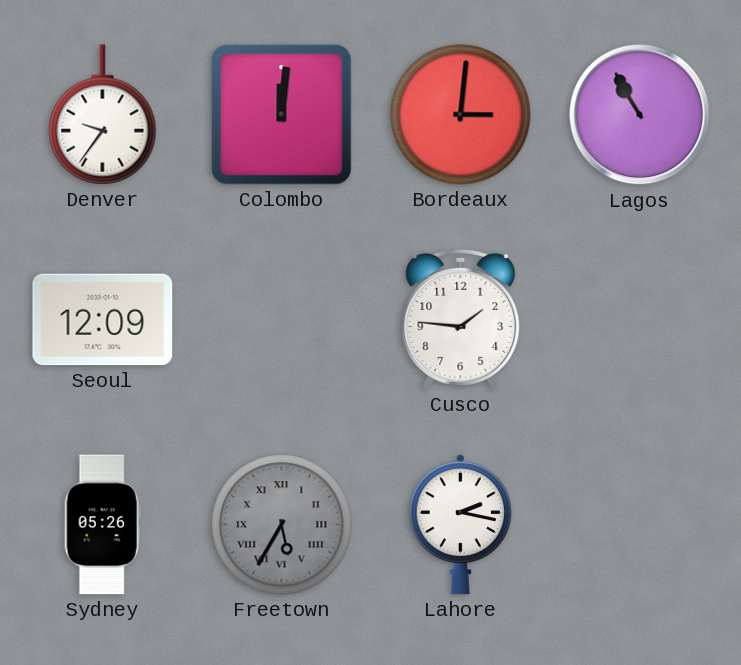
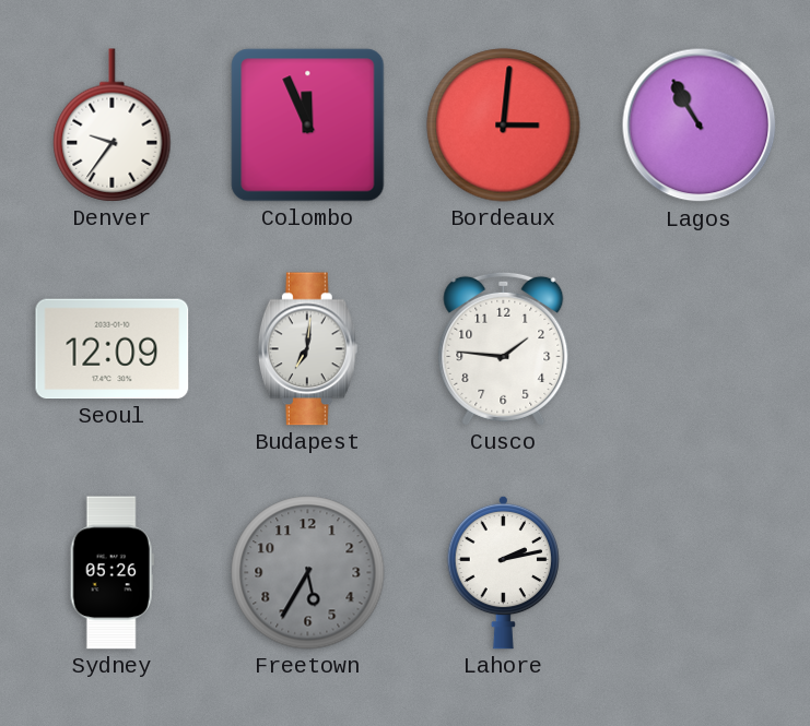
Colombo: 12:01 -> 11:56 (308, 126)
Budapest: none -> 7:01 (307, 349)
Freetown numerals: Roman -> Arabic (308, 573)
Lahore: 2:17 -> 2:13 (503, 572)
